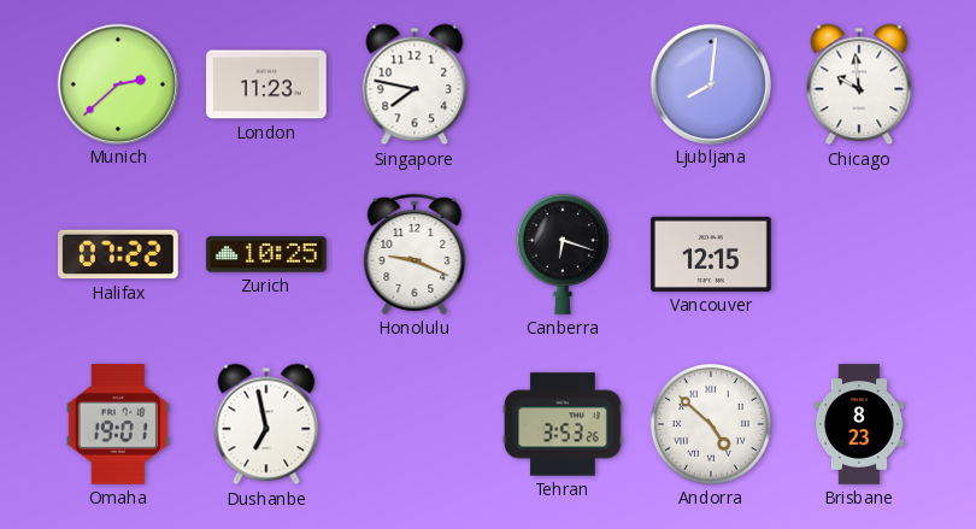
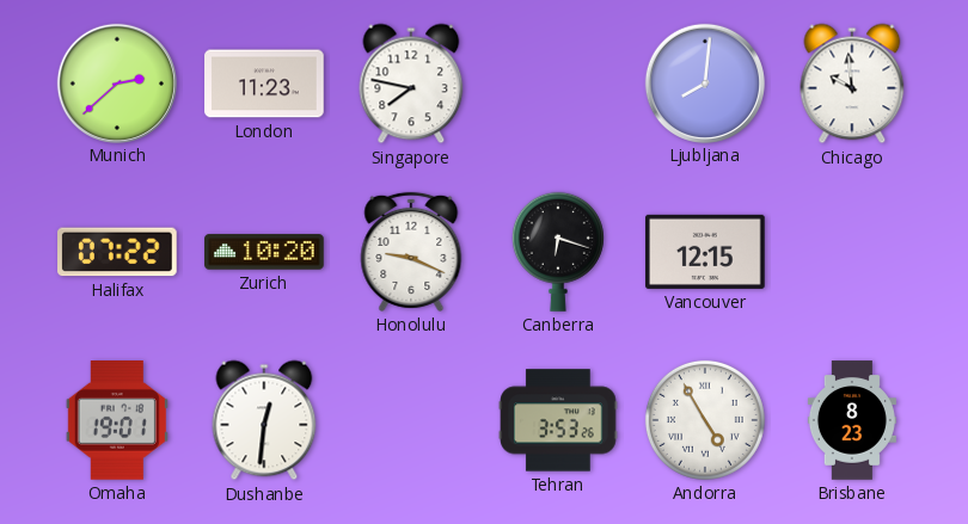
Zurich: 10:25 -> 10:20 (264, 252)
Dushanbe: 6:58 -> 12:31 (264, 420)
Andorra: 4:52 -> 4:55 (705, 420)
